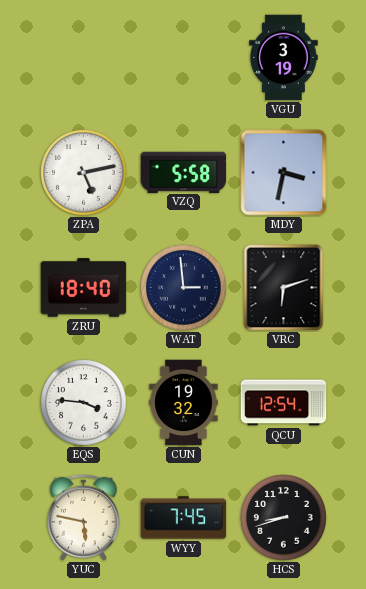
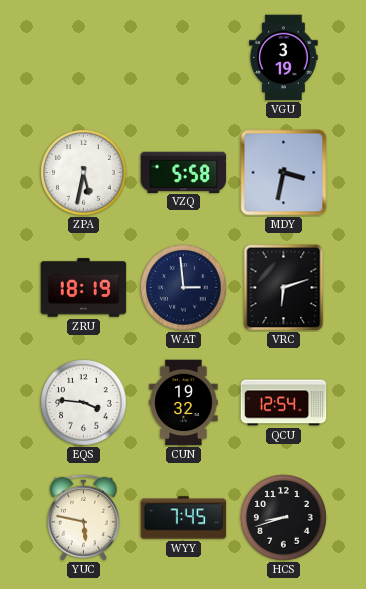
ZPA: 5:13 -> 5:32 (84, 173)
ZRU: 18:40 -> 18:19 (84, 288)
